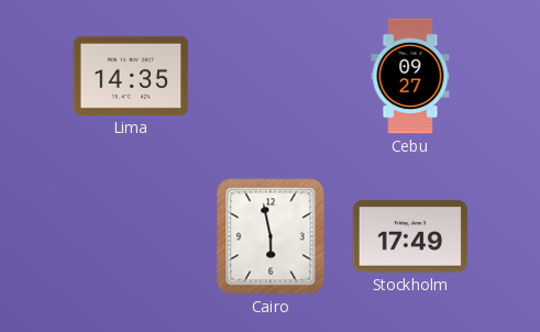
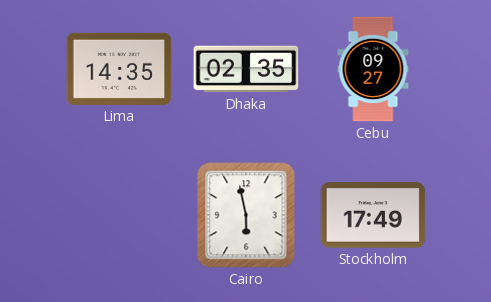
Dhaka: none -> 02:35 (246, 69)
